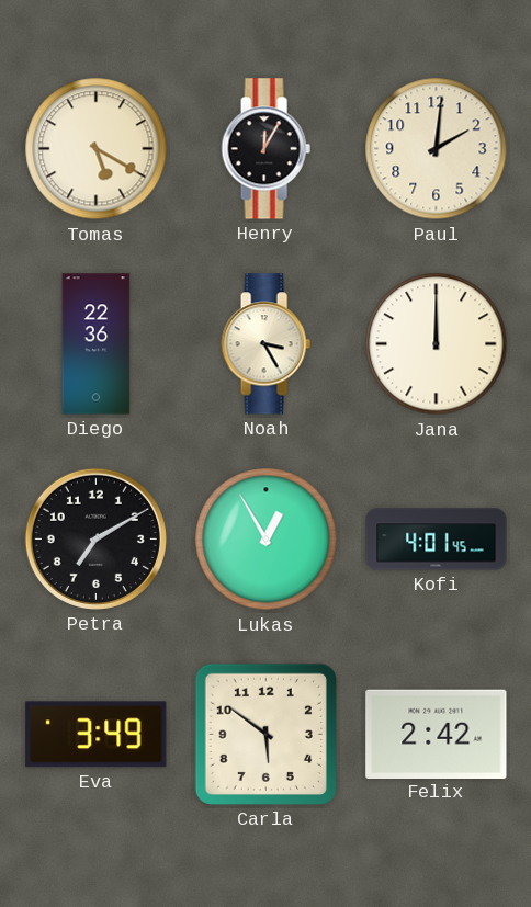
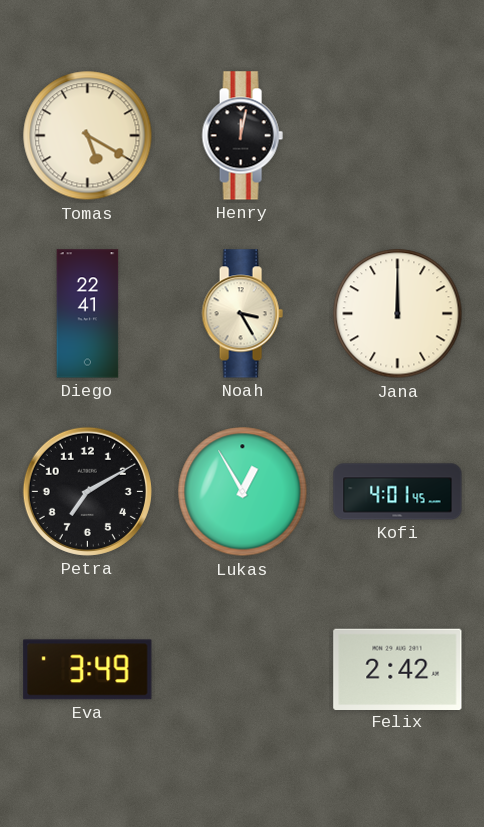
Henry: 12:05 -> 12:02 (242, 136)
Paul: 2:01 -> none (437, 149)
Diego: 22:36 -> 22:41 (88, 314)
Carla: 5:51 -> none (265, 734)
